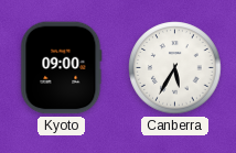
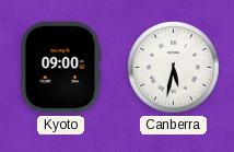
Canberra: 5:35 -> 5:32 (174, 68)
